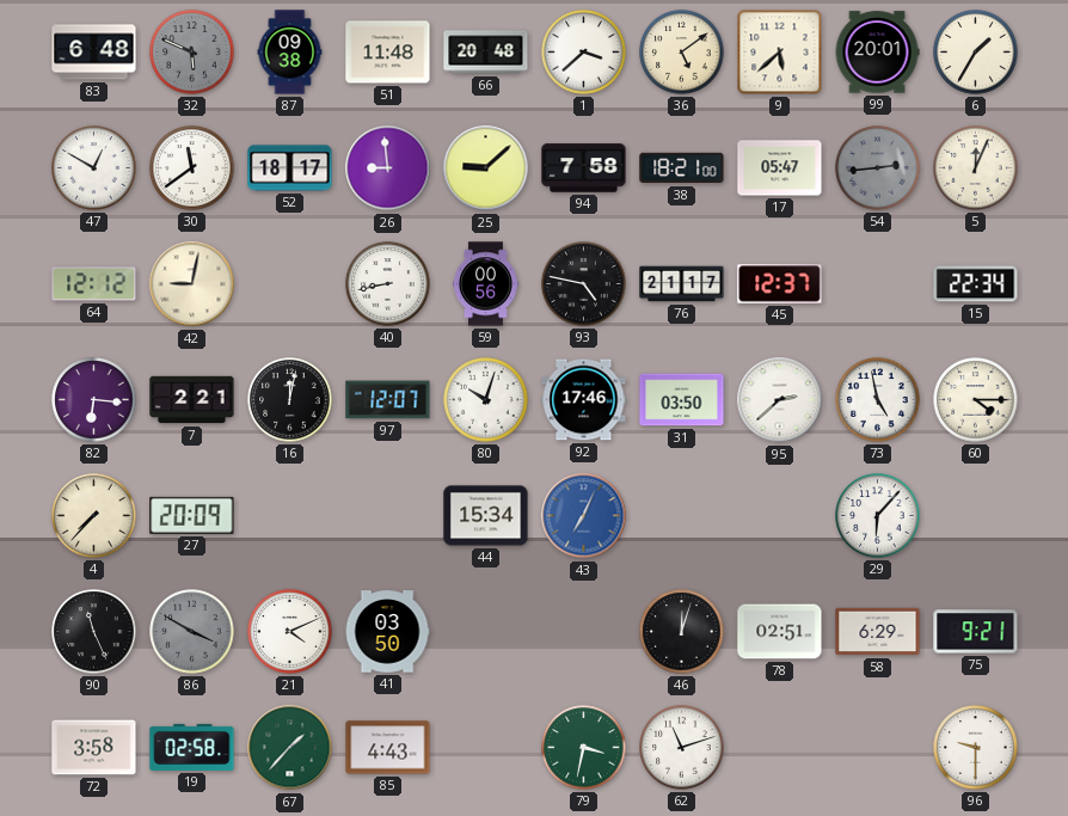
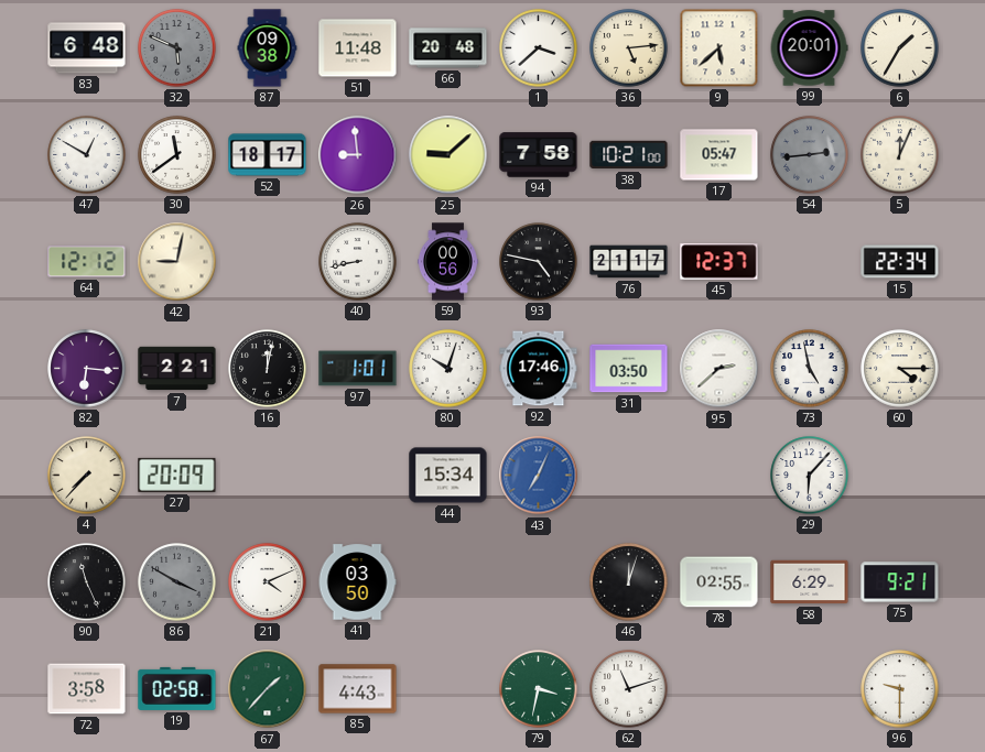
36: 5:09 -> 5:14 (629, 48)
38: 18:21 -> 10:21 (629, 155)
97: 12:07 -> 1:01 (358, 369)
78: 02:51 -> 02:55 (719, 582)
